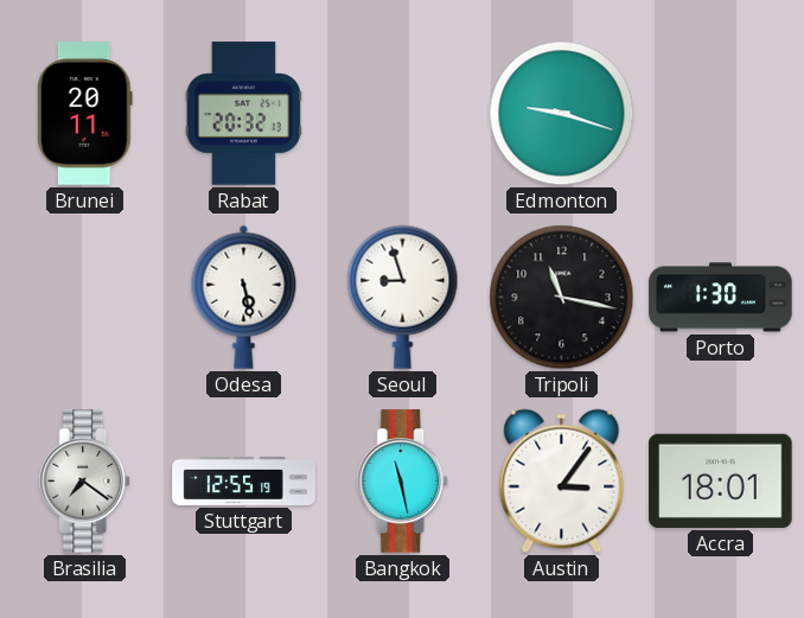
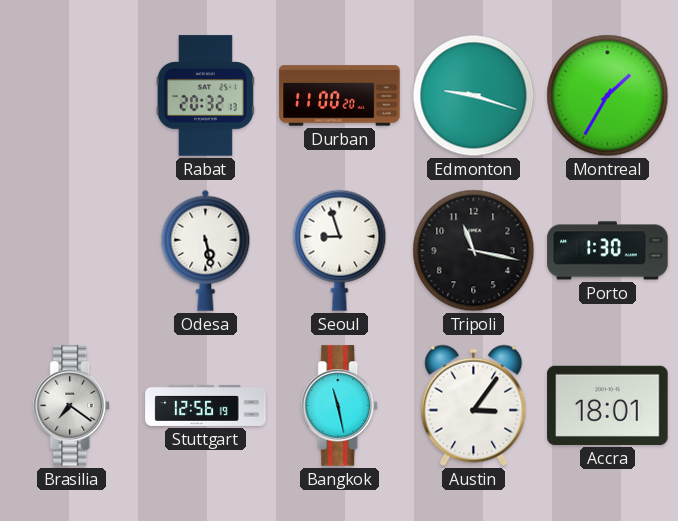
Brunei: 20:11 -> none (85, 114)
Durban: none -> 11:00 (340, 96)
Montreal: none -> 1:35 (608, 96)
Stuttgart: 12:55 -> 12:56 (206, 405)
